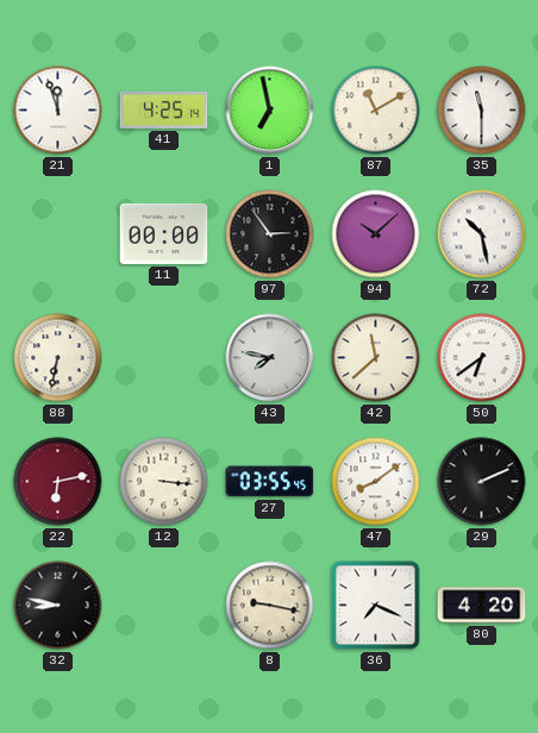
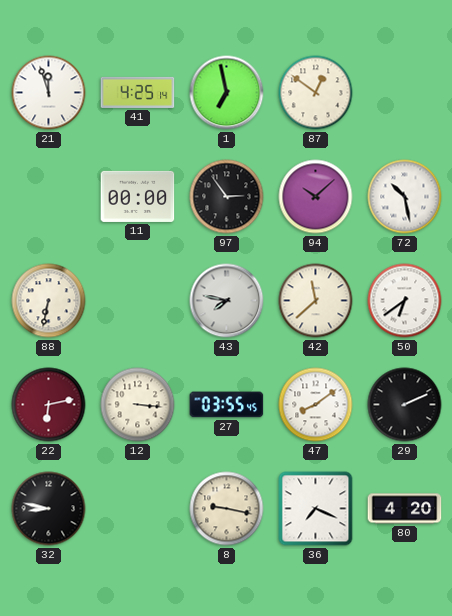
87: 11:10 -> 12:51 (316, 93)
35: 11:30 -> none (482, 111)
